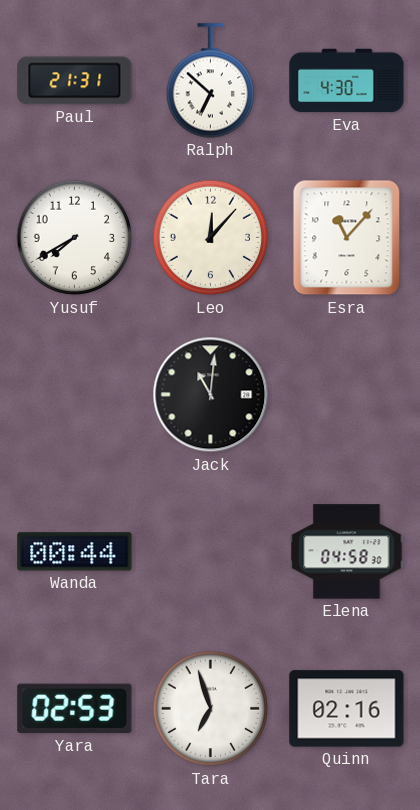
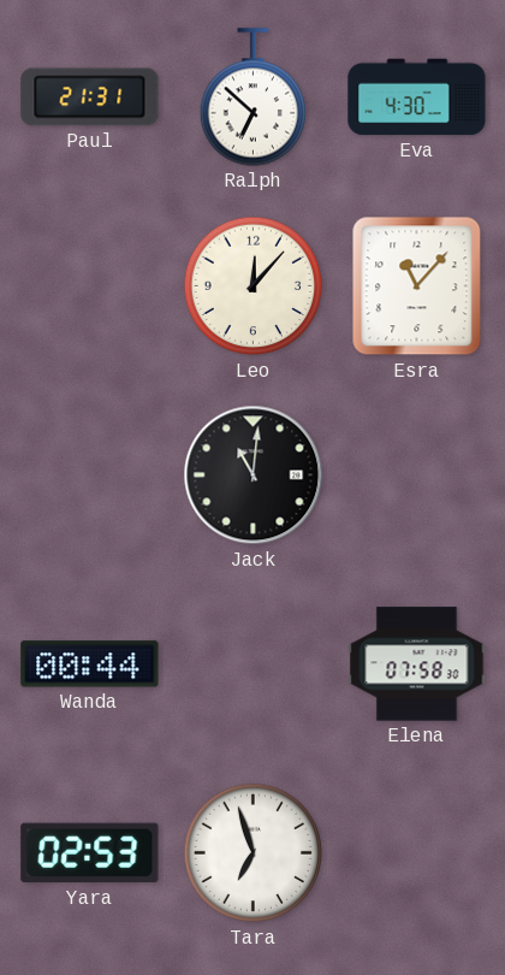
Yusuf: 7:40 -> none (75, 238)
Elena: 04:58 -> 07:58 (417, 664)
Quinn: 02:16 -> none (347, 709)
